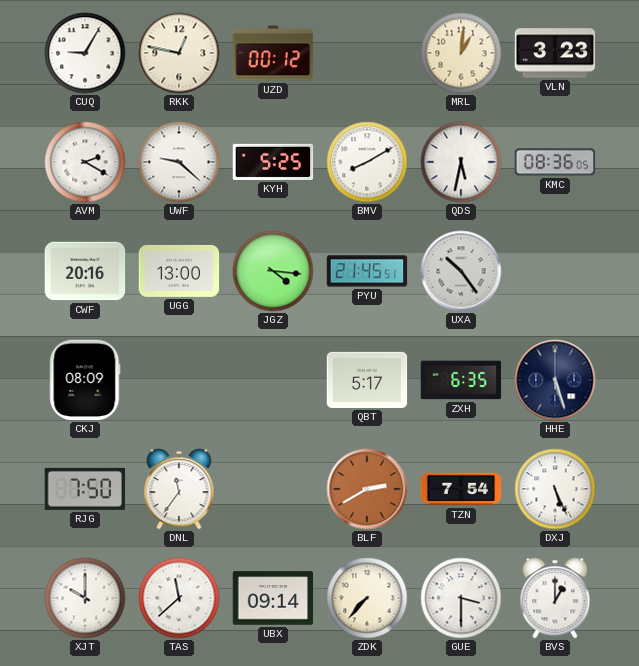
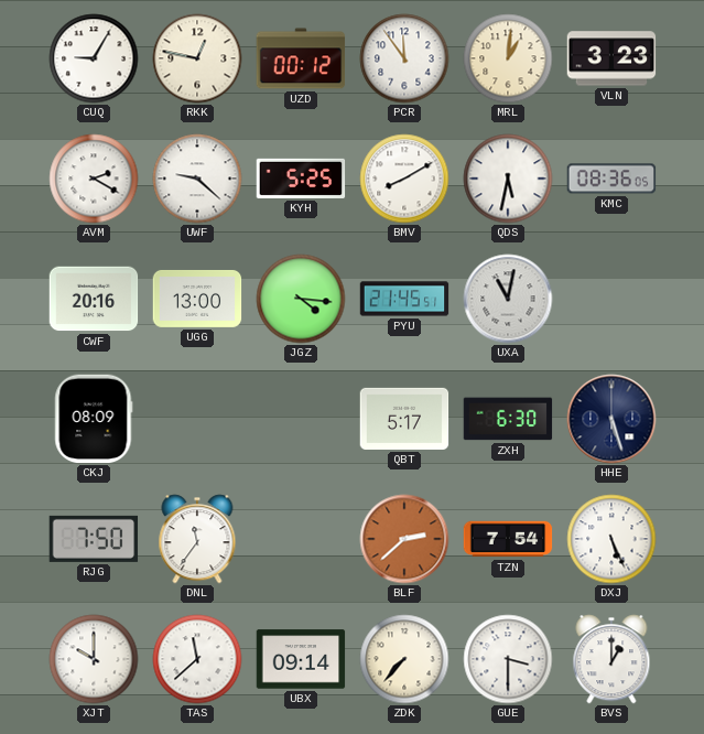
PCR: none -> 11:54 (404, 58)
UXA: 10:24 -> 11:02 (508, 299)
ZXH: 6:35 -> 6:30 (508, 419)
BLF: 2:40 -> 2:38 (404, 539)
